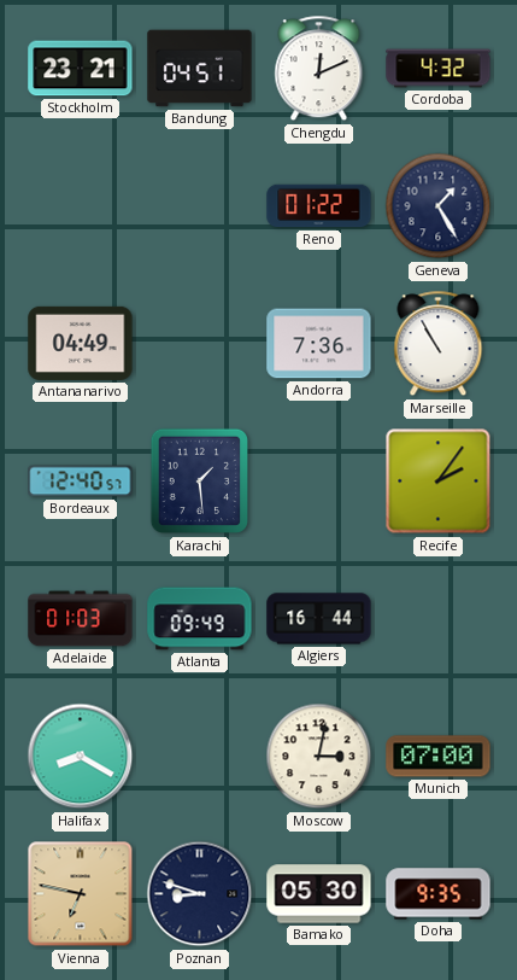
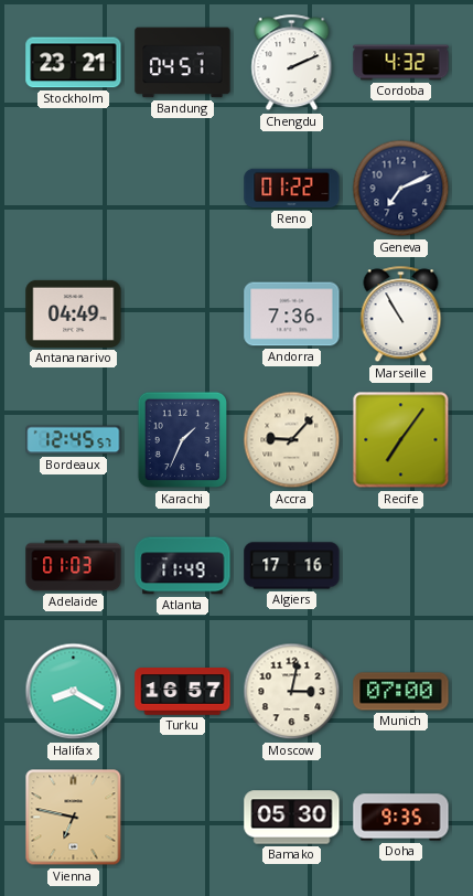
Chengdu: 12:11 -> 2:11 (292, 63)
Geneva: 1:25 -> 7:11 (401, 189)
Bordeaux: 12:40 -> 12:45 (74, 440)
Karachi: 1:29 -> 1:34 (182, 440)
Accra: none -> 9:07 (292, 440)
Recife: 2:06 -> 7:06 (401, 440)
Atlanta: 09:49 -> 11:49 (183, 566)
Algiers: 16:44 -> 17:16 (292, 566)
Turku: none -> 16:57 (183, 692)
Poznan: 8:48 -> none (200, 894)
